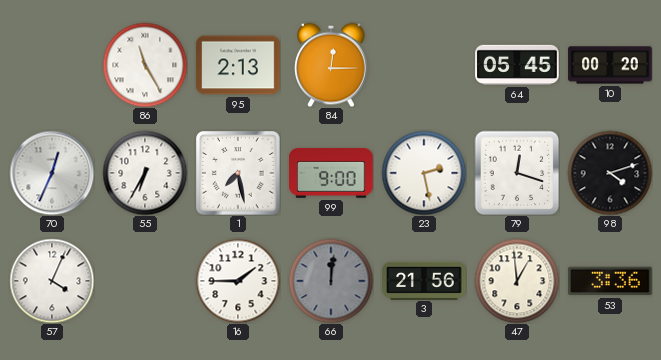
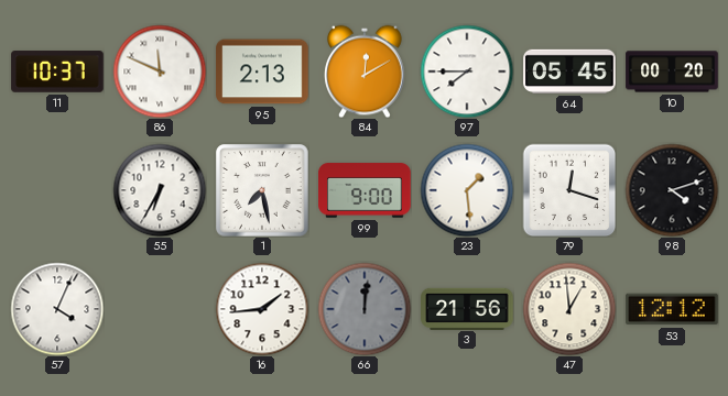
11: none -> 10:37 (57, 71)
86: 11:25 -> 11:49 (160, 71)
84: 12:15 -> 12:10 (365, 71)
97: none -> 7:45 (467, 71)
70: 12:34 -> none (52, 173)
23: 2:28 -> 1:29 (467, 190)
16: 1:45 -> 1:44 (262, 309)
53: 3:36 -> 12:12 (672, 309)
